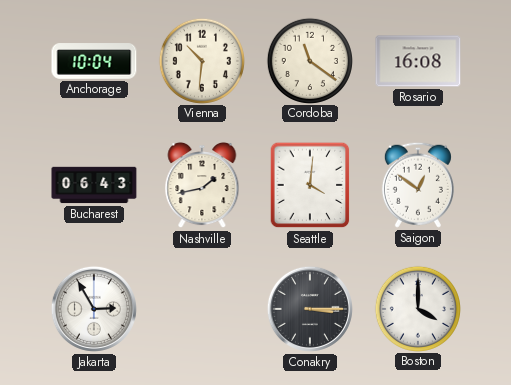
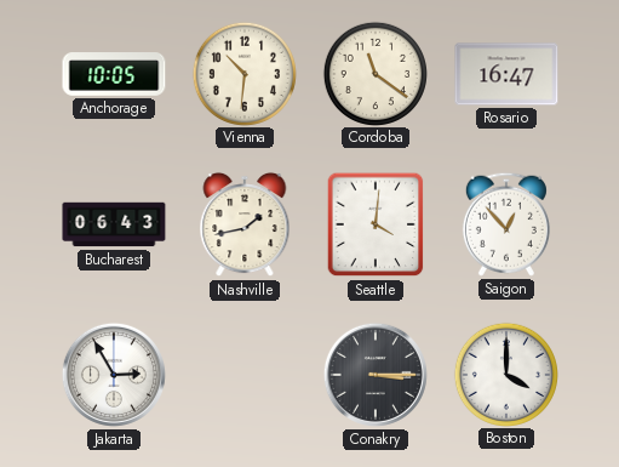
Anchorage: 10:04 -> 10:05 (114, 74)
Rosario: 16:08 -> 16:47 (506, 74)
Saigon: 12:51 -> 12:53 (506, 224)
